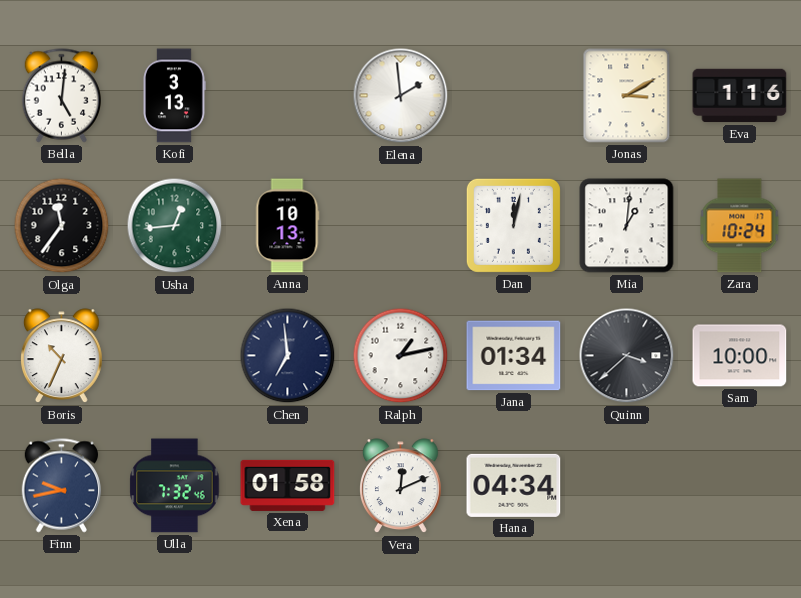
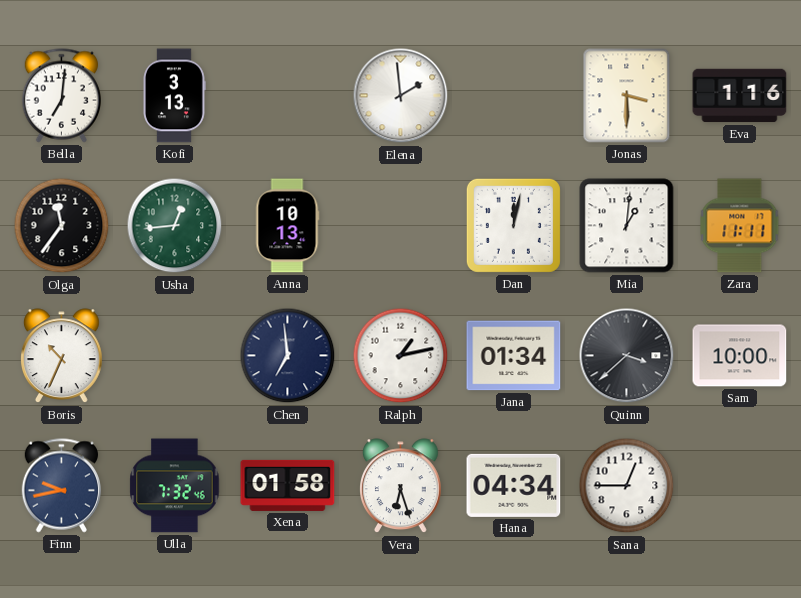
Bella: 5:01 -> 7:01 (61, 96)
Jonas: 3:10 -> 3:30 (627, 96)
Zara: 10:24 -> 11:11 (740, 226)
Vera: 12:11 -> 6:27 (401, 486)
Sana: none -> 12:45 (627, 486)
